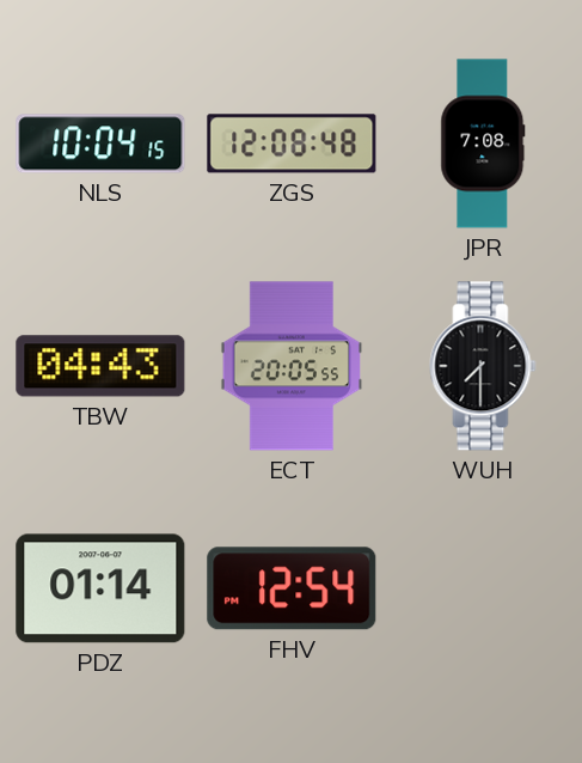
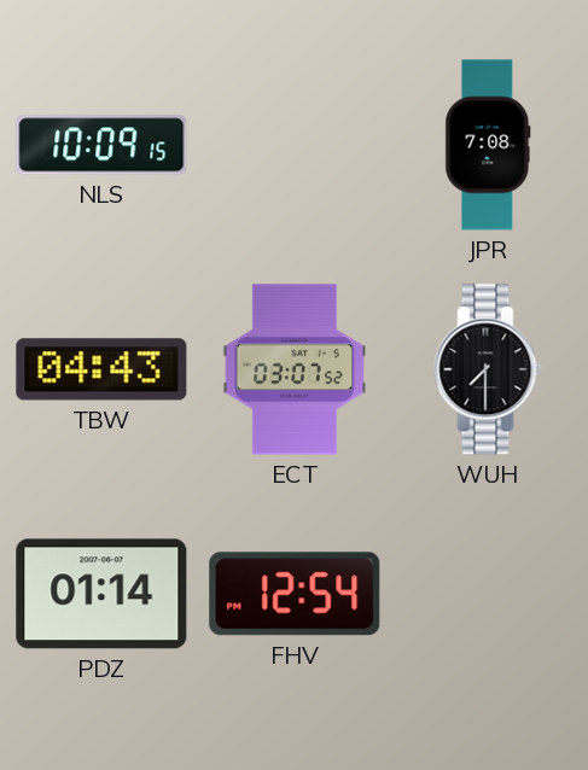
NLS: 10:04 -> 10:09 (101, 145)
ZGS: 12:08 -> none (292, 144)
ECT: 20:05 -> 03:07 (293, 369)
